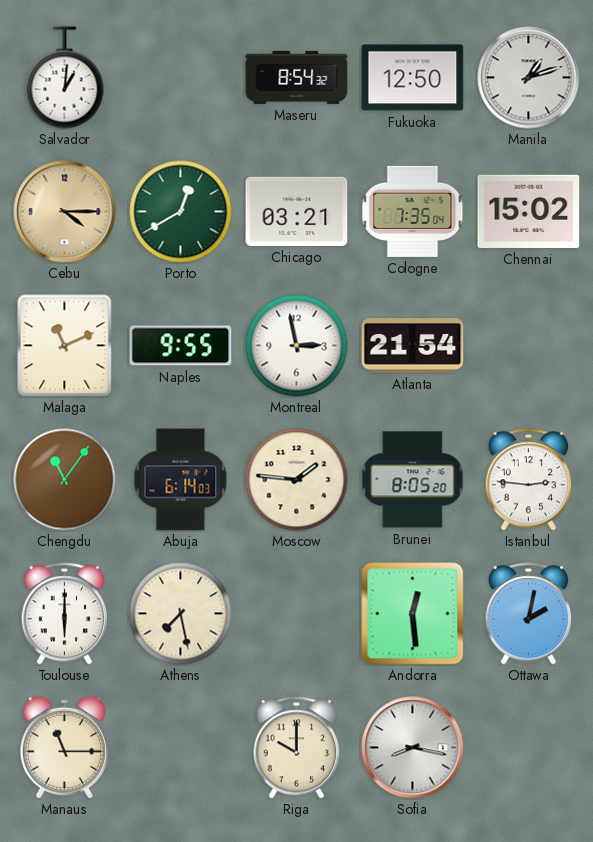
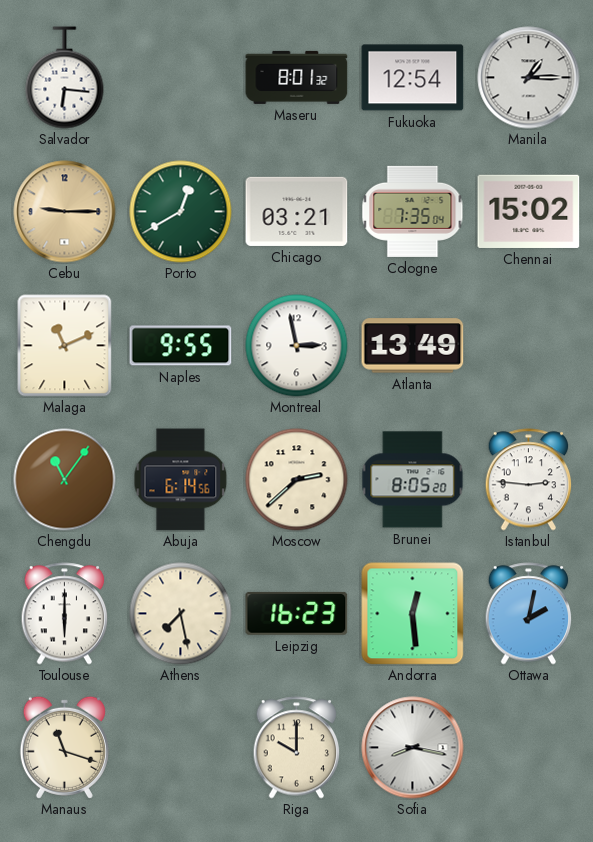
Salvador: 1:01 -> 6:16 (65, 78)
Maseru: 8:54 -> 8:01 (297, 77)
Fukuoka: 12:50 -> 12:54 (413, 78)
Manila: 1:12 -> 1:15 (529, 78)
Cebu: 4:15 -> 9:15 (65, 212)
Atlanta: 21:54 -> 13:49 (413, 346)
Abuja: 6:14:03 -> 6:14:56 (181, 480)
Moscow: 1:46 -> 2:38 (297, 480)
Leipzig: none -> 16:23 (297, 613)
Manaus: 11:15 -> 11:18 (64, 747)
